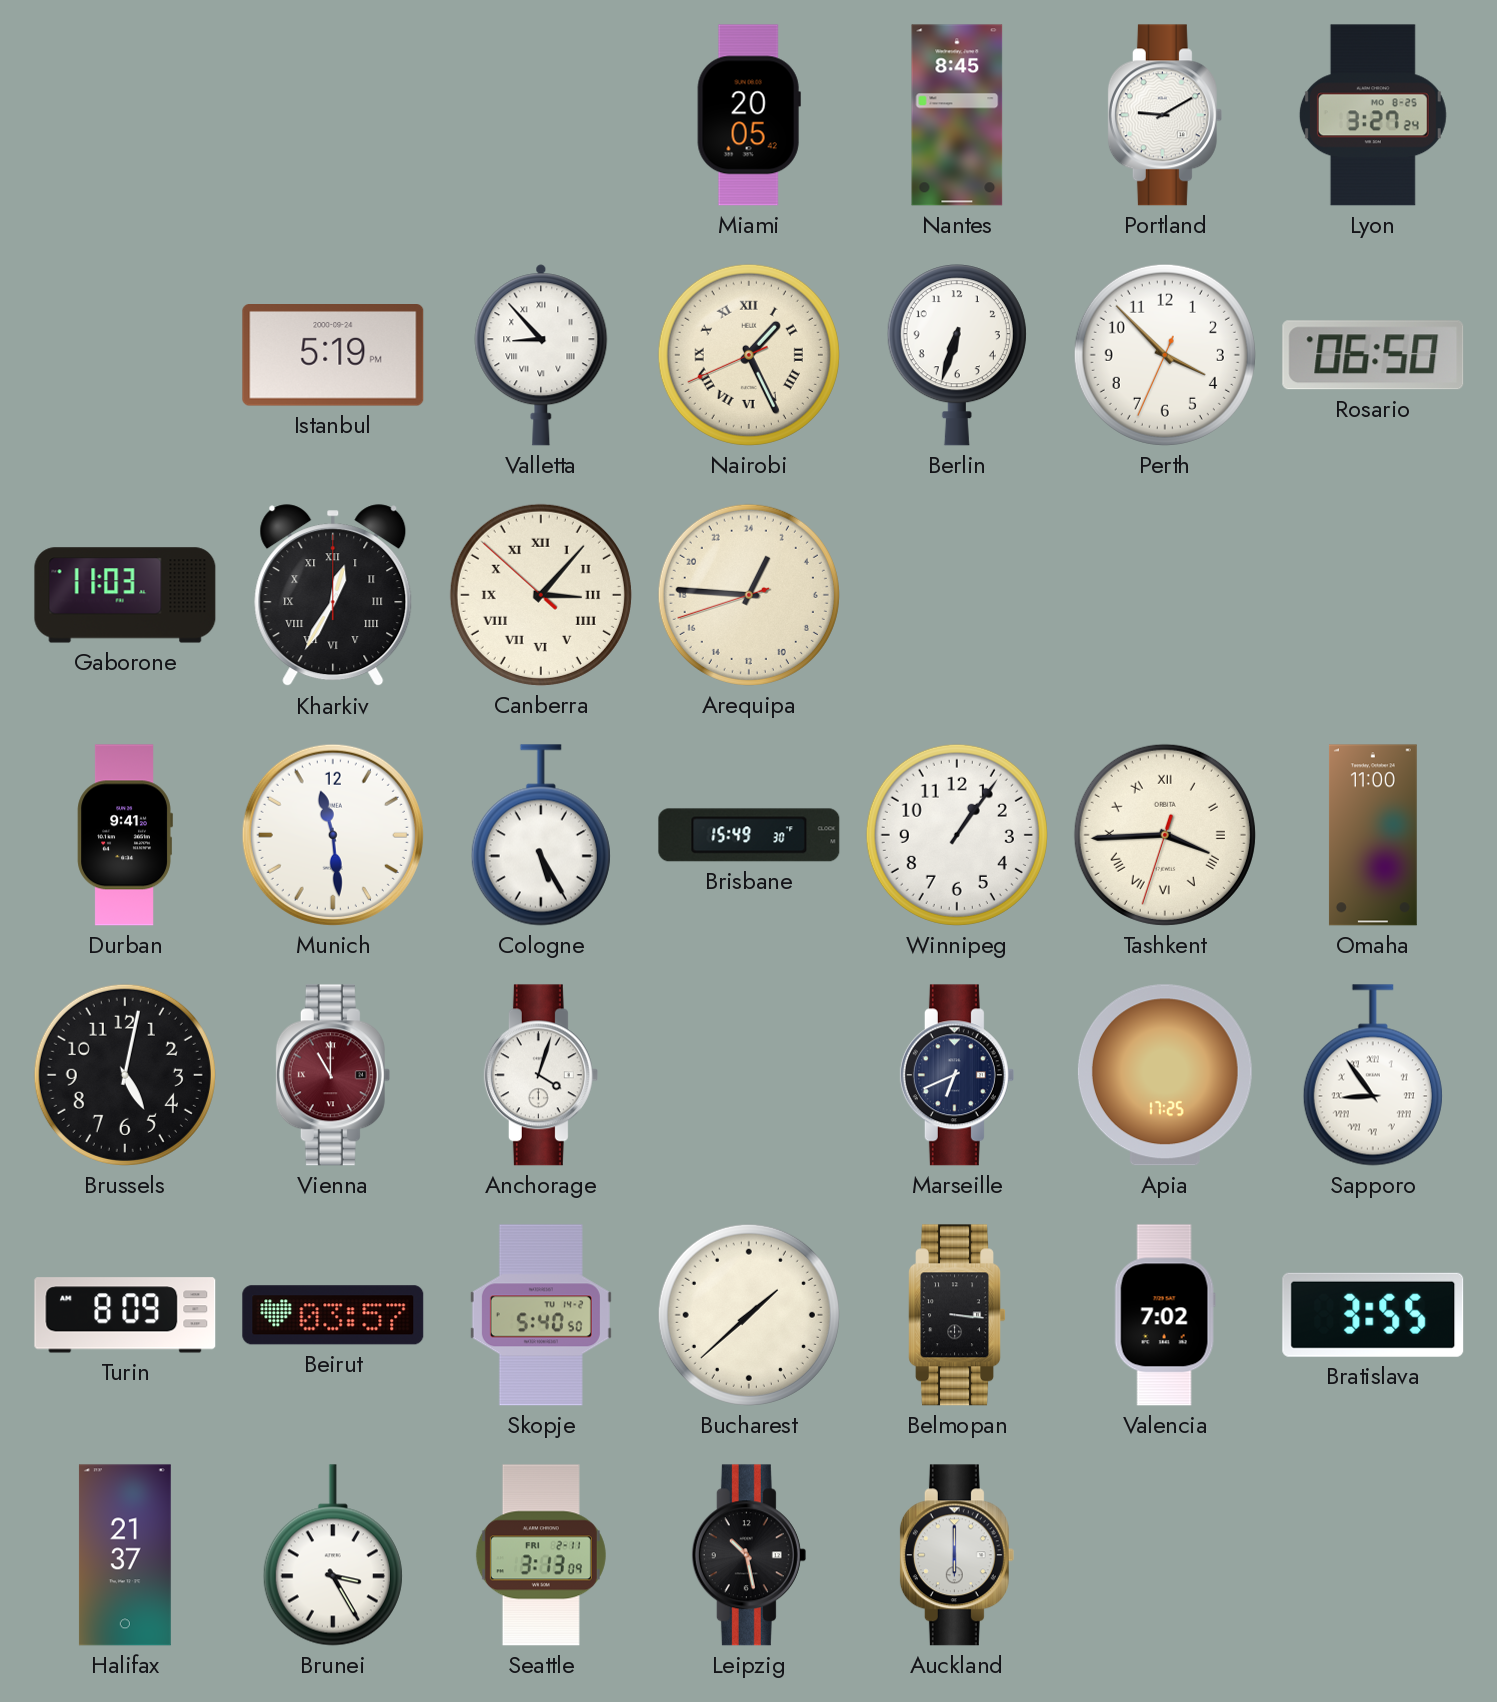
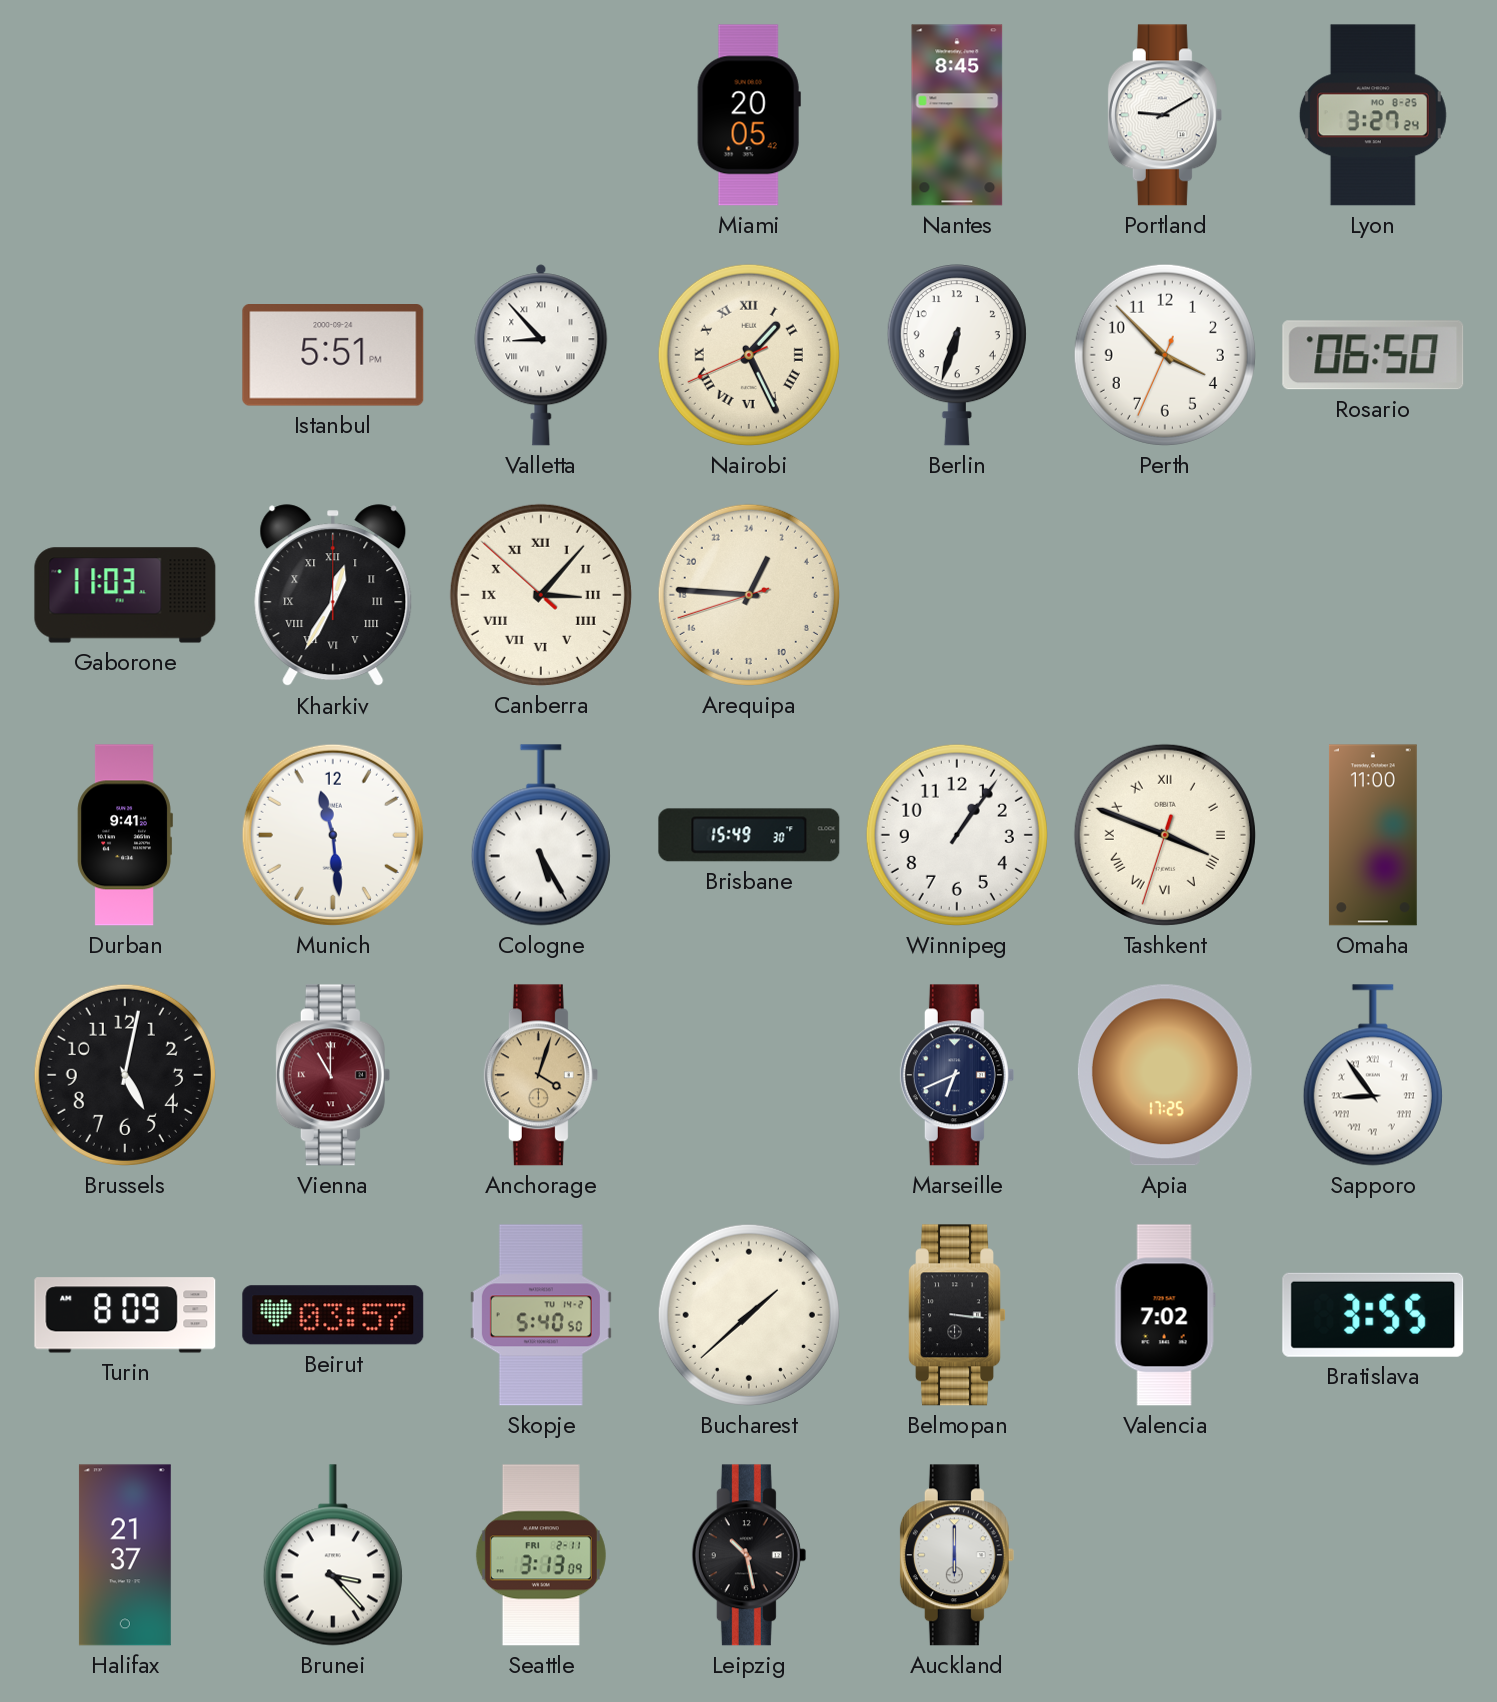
Istanbul: 5:19 -> 5:51 (333, 356)
Tashkent: 3:44 -> 3:48 (1165, 835)
Anchorage dial: white -> champagne (541, 1075)
Brunei: 3:25 -> 3:23 (333, 1555)
